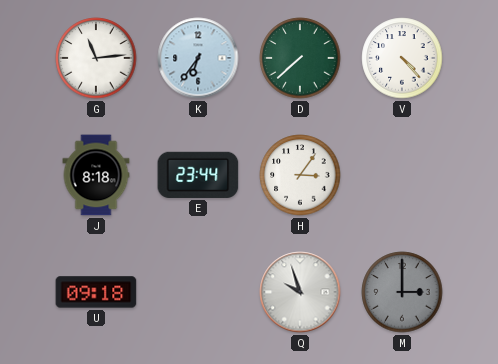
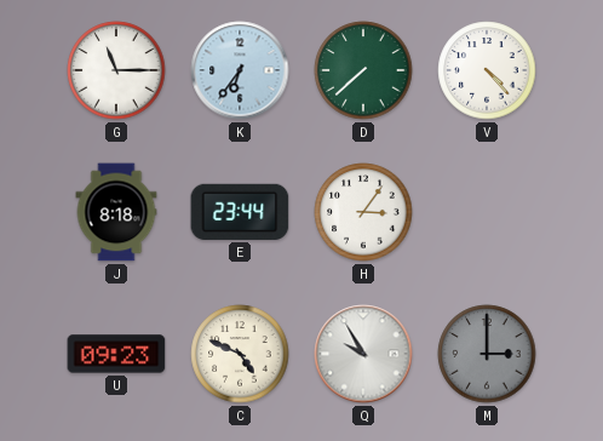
G: 11:14 -> 11:15 (116, 70)
U: 09:18 -> 09:23 (116, 354)
C: none -> 4:49 (240, 354)
Q: 9:57 -> 9:55 (363, 354)
